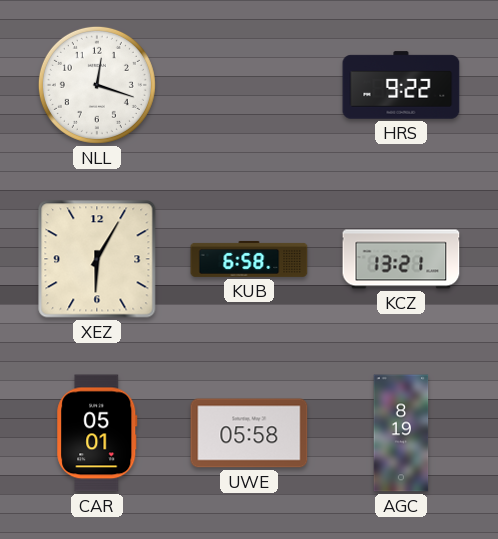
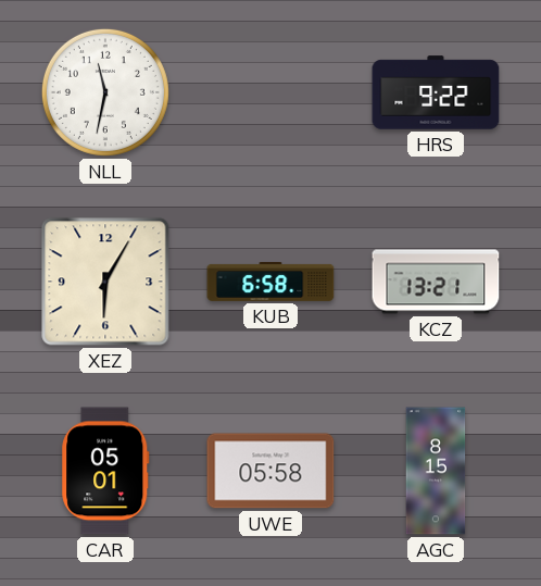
NLL: 12:18 -> 11:32 (105, 92)
AGC: 8:19 -> 8:15 (436, 471)
